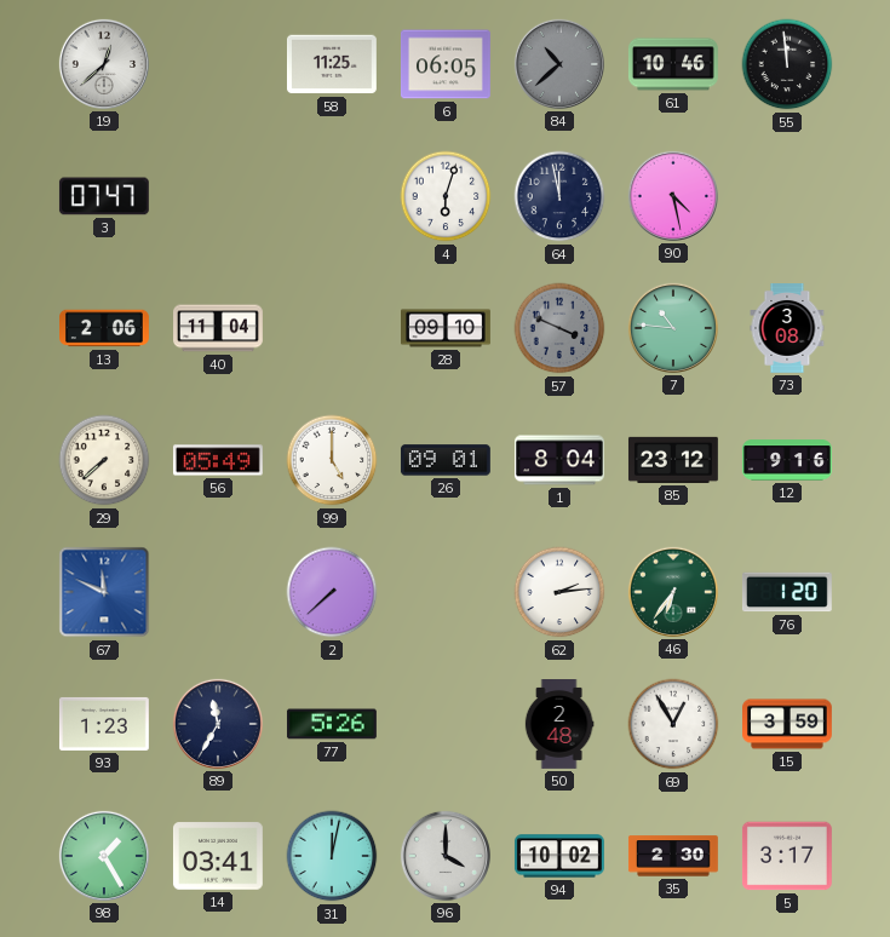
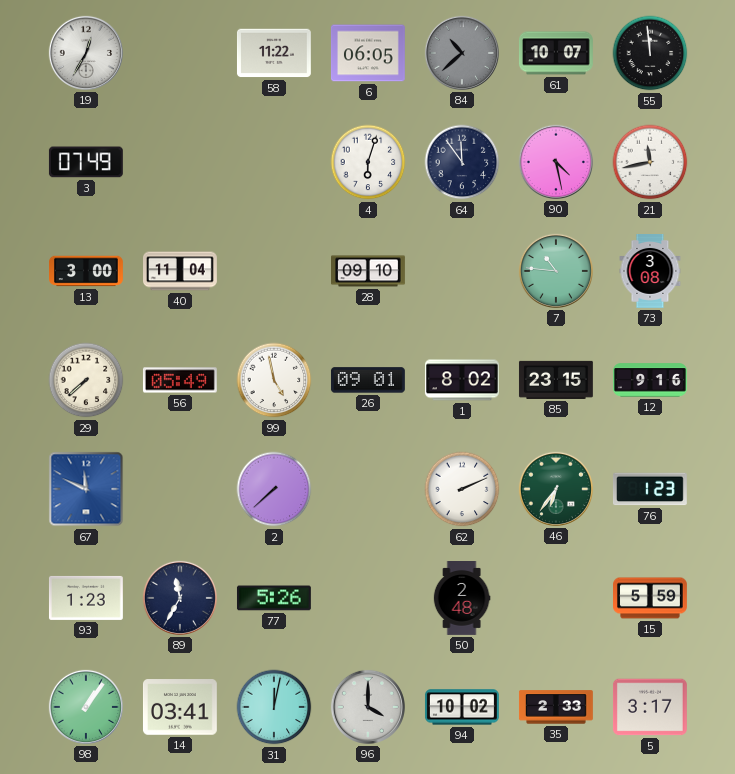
19: 12:38 -> 12:35 (86, 53)
58: 11:25 -> 11:22 (274, 53)
61: 10:46 -> 10:07 (556, 53)
3: 07:47 -> 07:49 (86, 162)
64: 11:58 -> 11:54 (462, 162)
21: none -> 11:43 (650, 162)
13: 2:06 -> 3:00 (87, 271)
57: 3:49 -> none (559, 328)
99: 5:00 -> 4:58 (274, 380)
1: 8:04 -> 8:02 (462, 380)
85: 23:12 -> 23:15 (556, 380)
62: 2:14 -> 2:11 (462, 489)
76: 1:20 -> 1:23 (650, 489)
69: 12:55 -> none (673, 724)
15: 3:59 -> 5:59 (651, 598)
98: 1:25 -> 1:06 (86, 707)
35: 2:30 -> 2:33 (556, 707)
